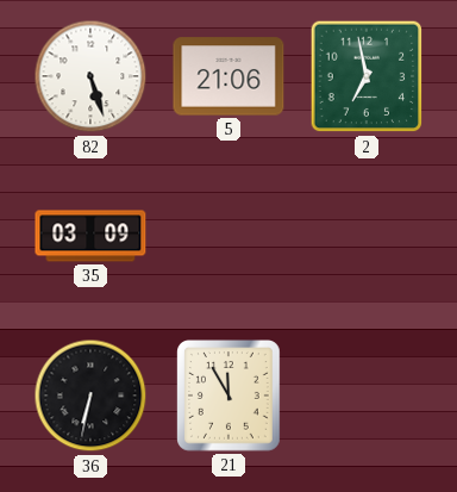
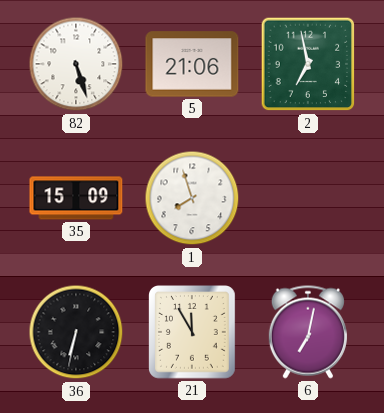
35: 03:09 -> 15:09 (76, 198)
1: none -> 7:57 (192, 198)
6: none -> 7:02 (308, 332)
